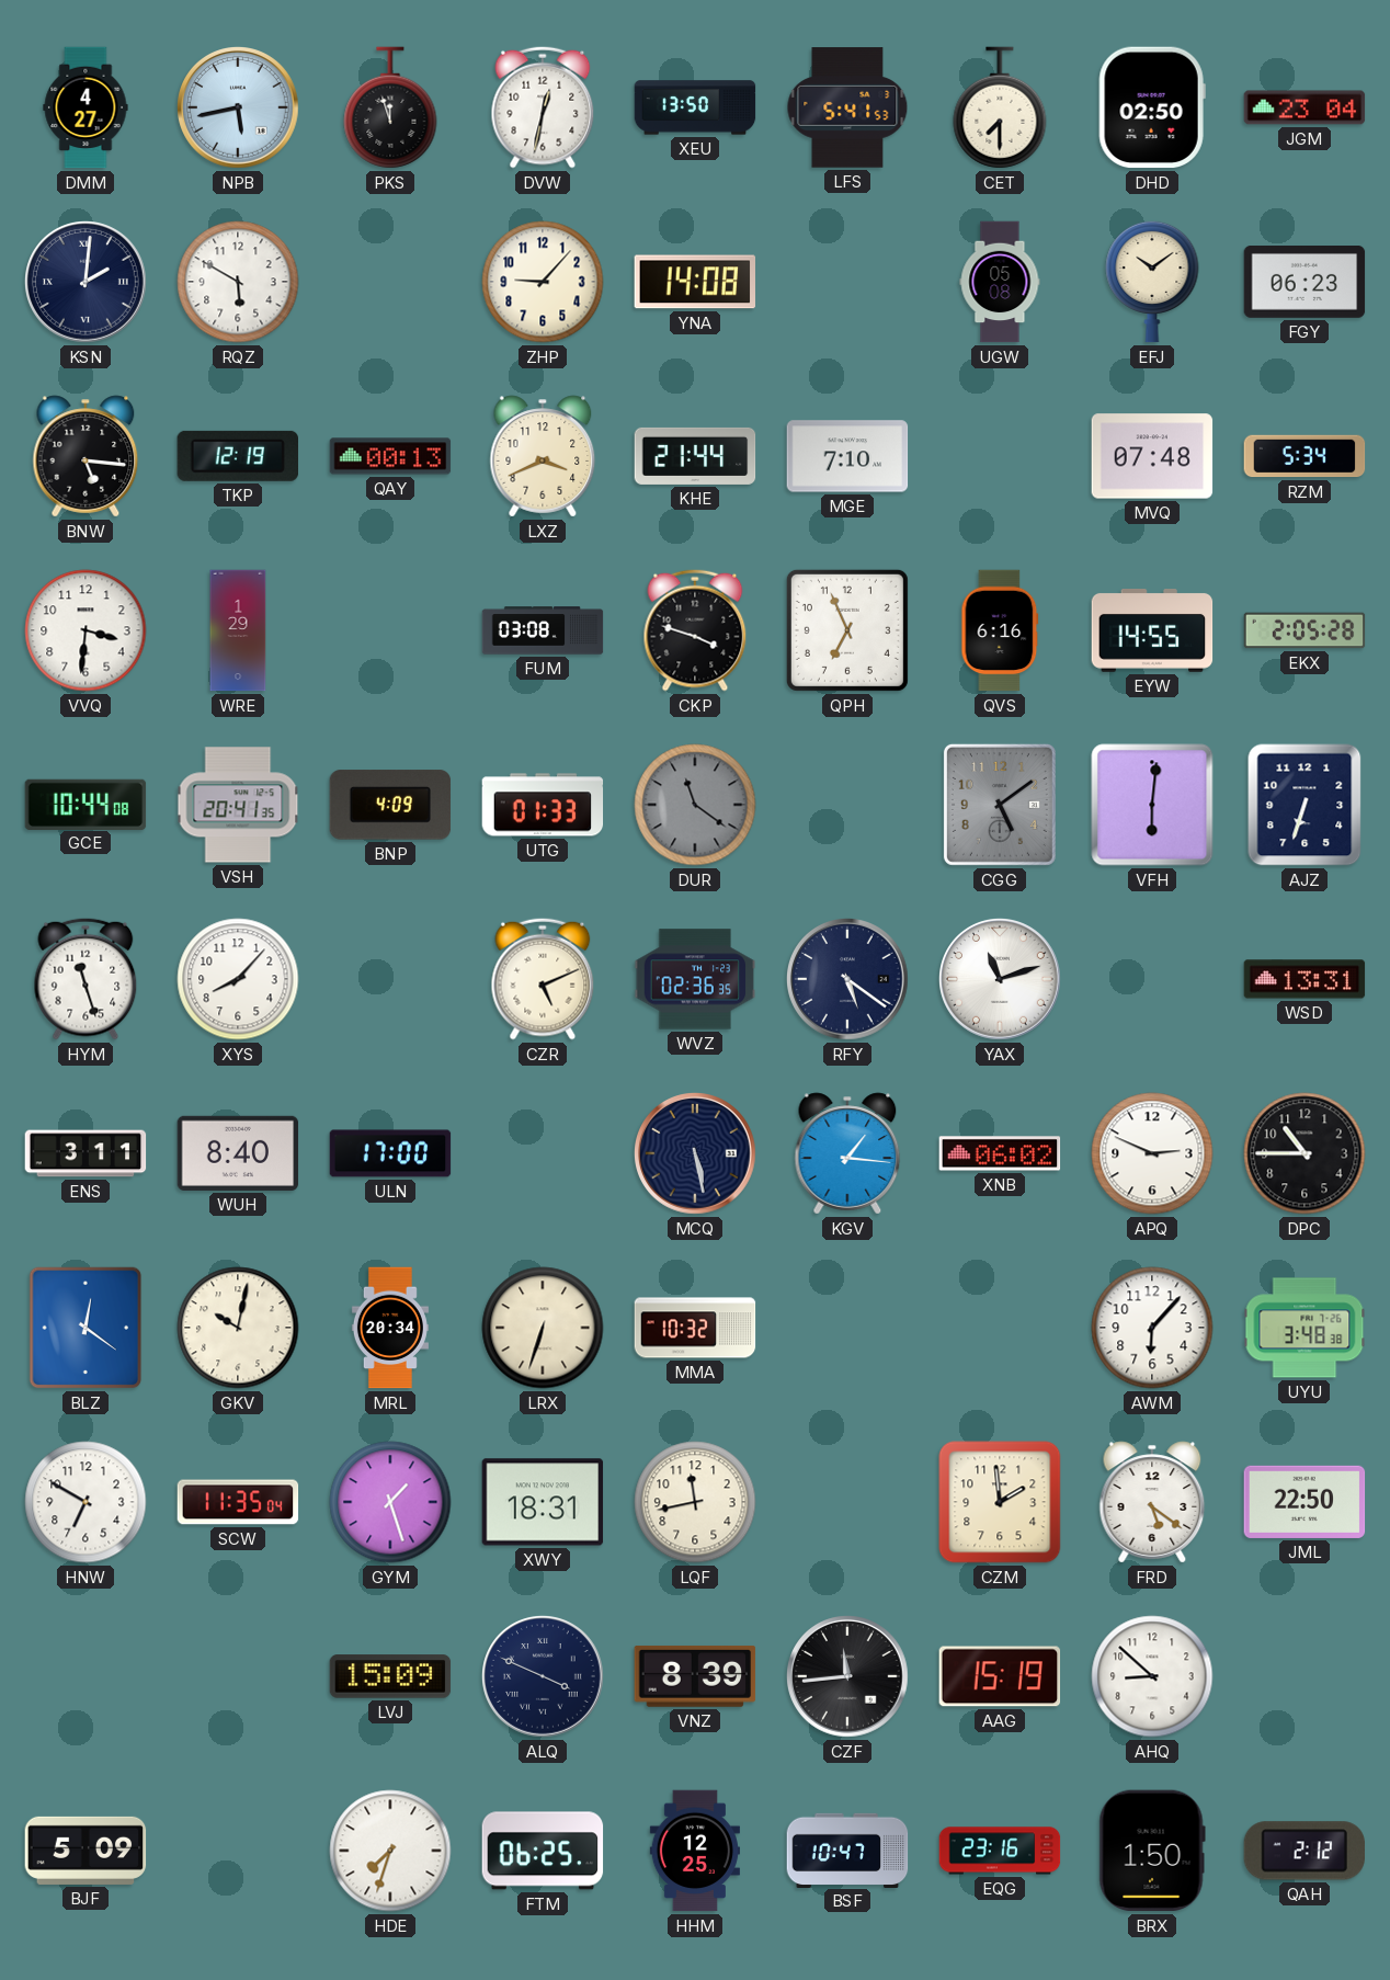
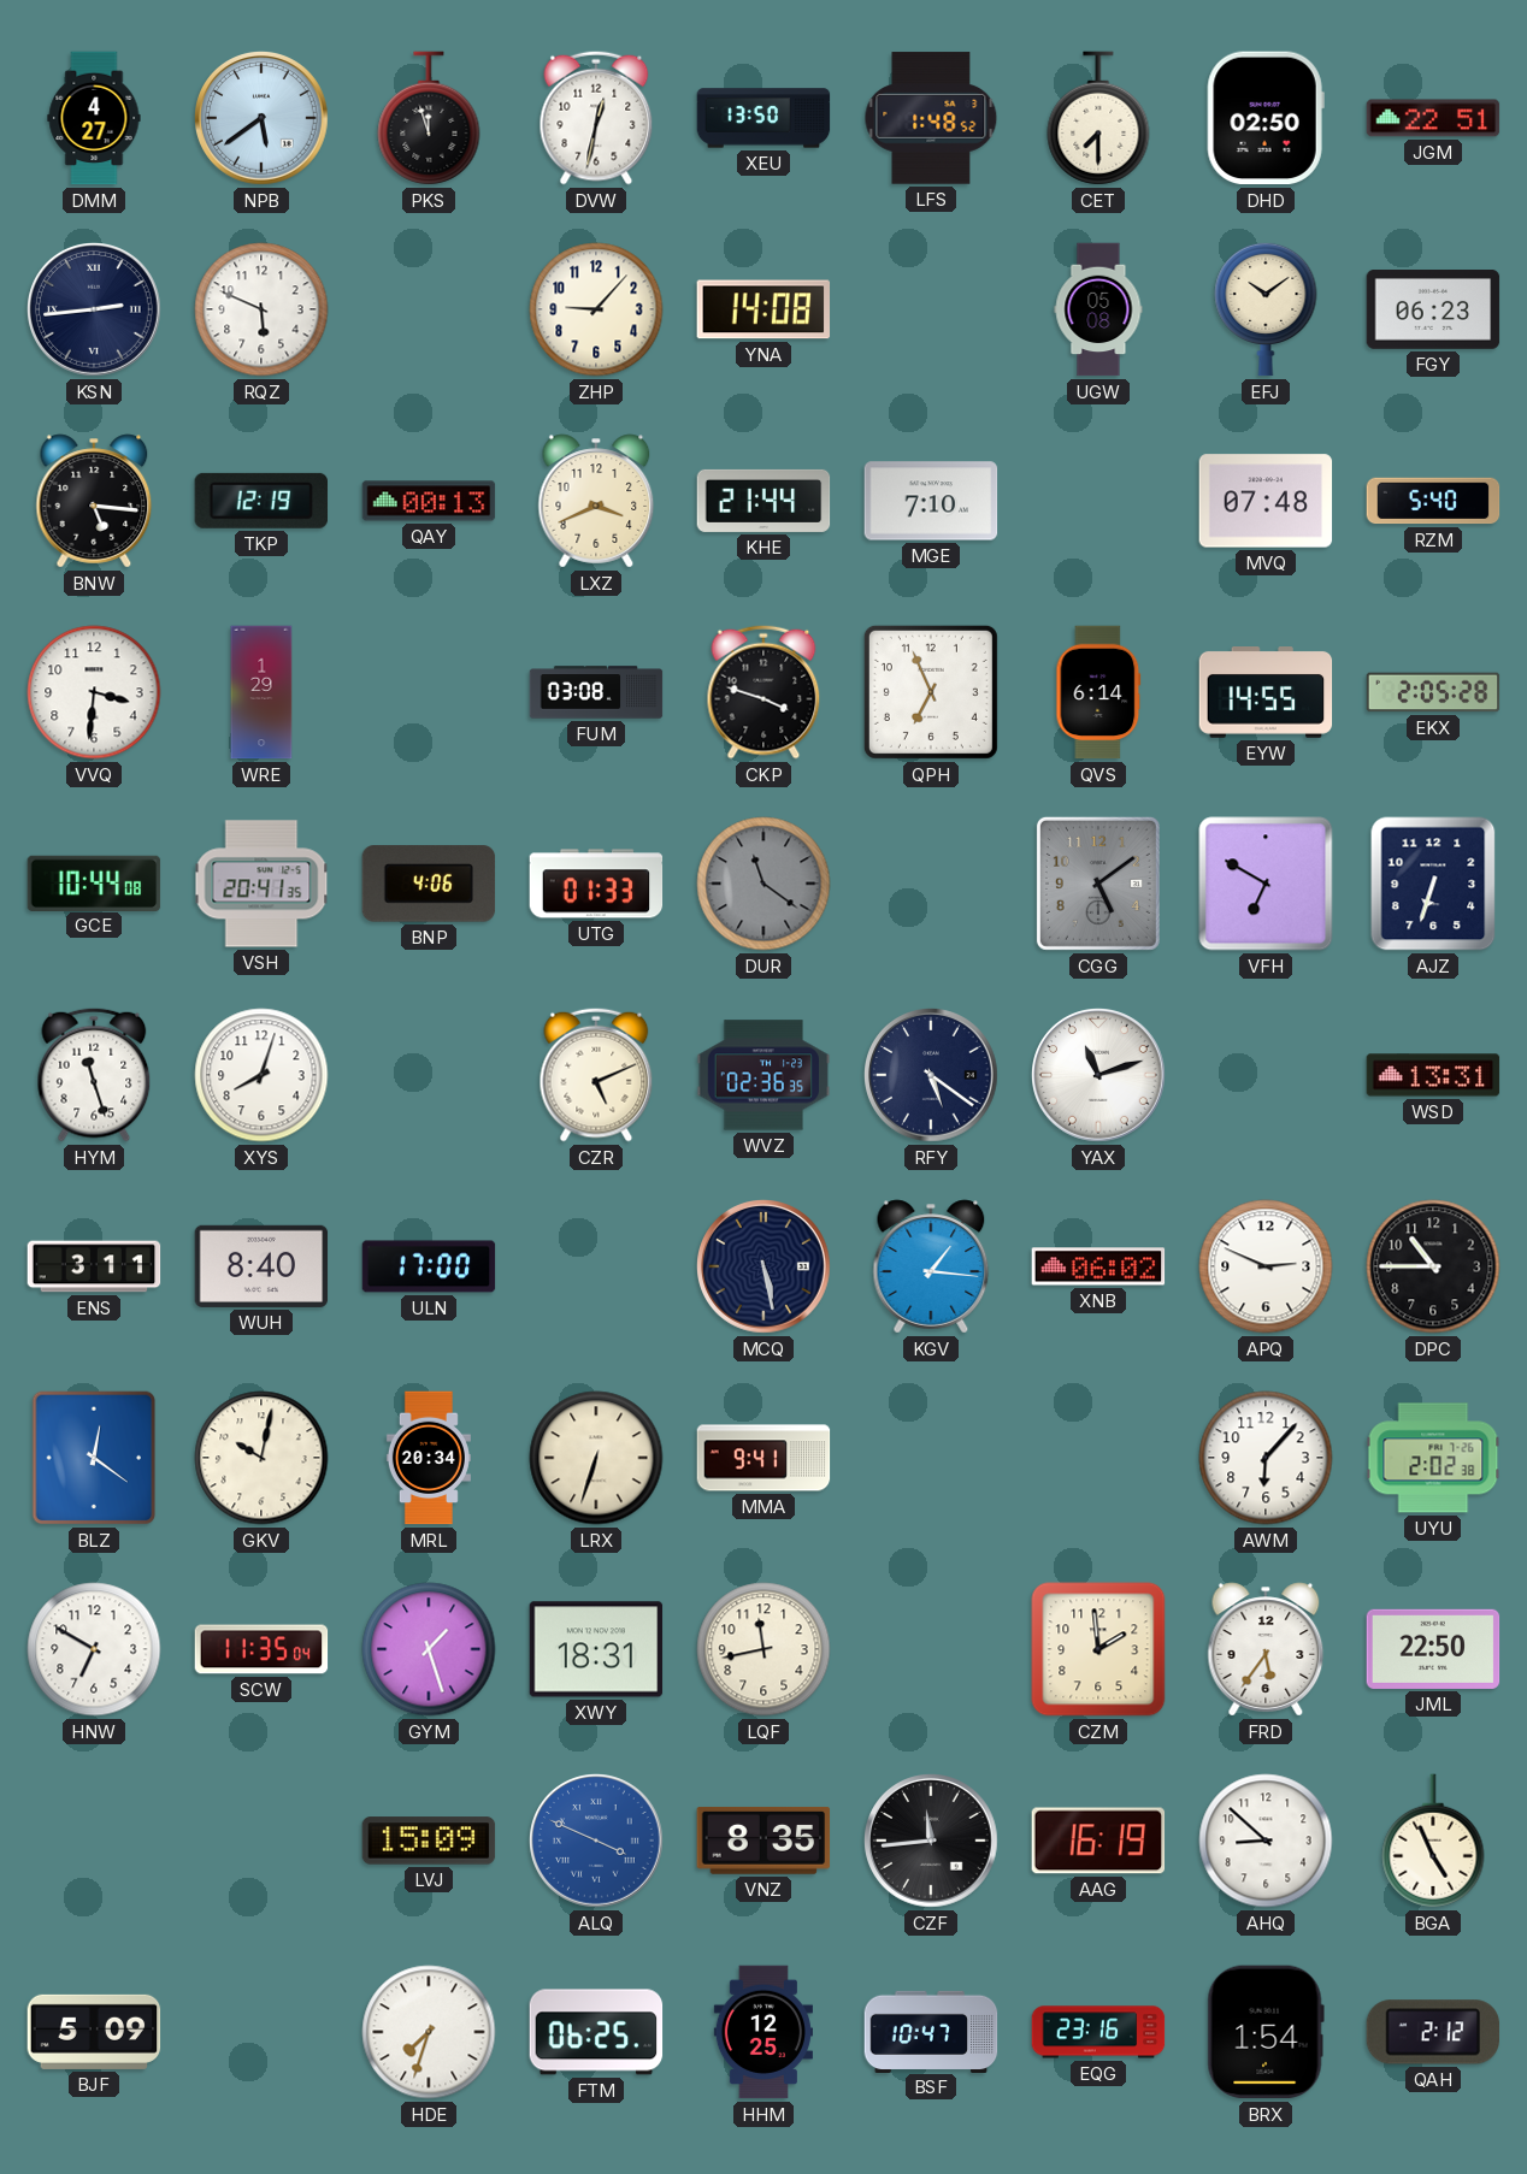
NPB: 5:43 -> 5:39 (261, 118)
LFS: 5:41 -> 1:48 (931, 118)
JGM: 23:04 -> 22:51 (1433, 118)
KSN: 2:01 -> 2:44 (94, 309)
RQZ: 5:50 -> 5:49 (261, 309)
RZM: 5:34 -> 5:40 (1433, 501)
QVS: 6:16 -> 6:14 (1098, 692)
BNP: 4:09 -> 4:06 (429, 884)
VFH: 6:01 -> 6:50 (1266, 884)
XYS: 8:07 -> 8:03 (261, 1075)
MMA: 10:32 -> 9:41 (763, 1458)
UYU: 3:48 -> 2:02 (1433, 1458)
FRD: 5:21 -> 5:36 (1266, 1649)
ALQ dial: navy -> blue (596, 1841)
VNZ: 8:39 -> 8:35 (763, 1841)
AAG: 15:19 -> 16:19 (1098, 1841)
BGA: none -> 4:56 (1433, 1841)
BRX: 1:50 -> 1:54 (1266, 2032)
